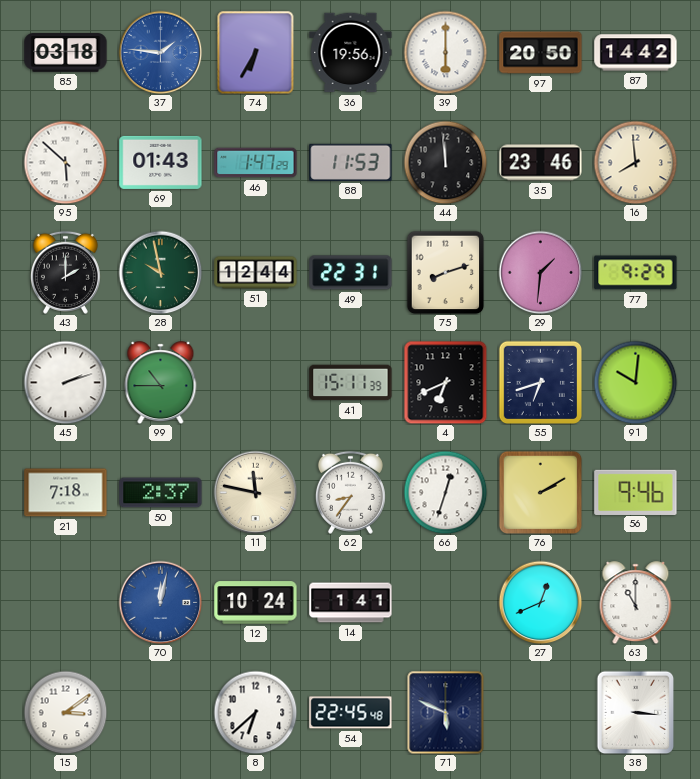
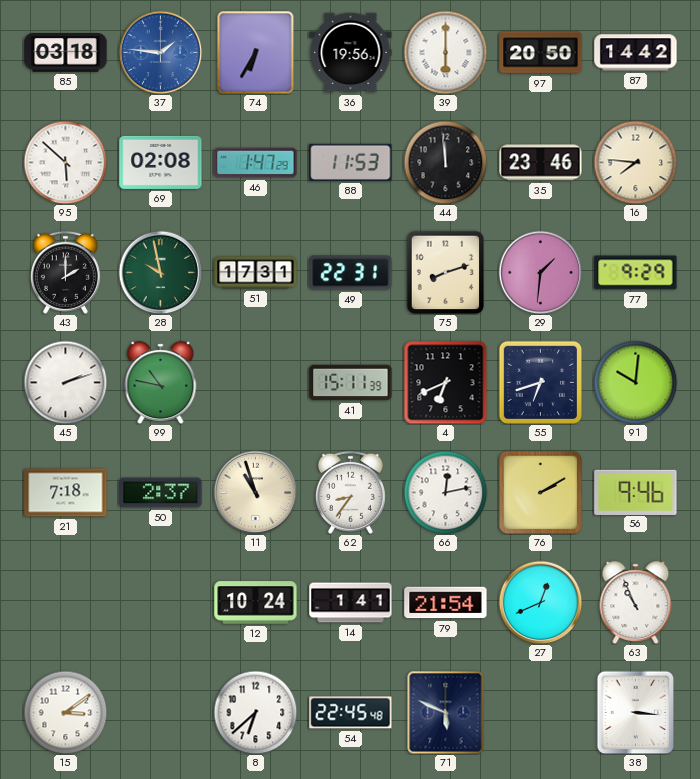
69: 01:43 -> 02:08 (161, 162)
16: 7:59 -> 7:46 (635, 162)
51: 12:44 -> 17:31 (256, 273)
99: 10:45 -> 10:47 (161, 383)
11: 11:47 -> 10:57 (255, 492)
66: 12:33 -> 12:13 (445, 492)
70: 12:02 -> none (160, 602)
79: none -> 21:54 (446, 603)
63: 11:00 -> 10:56 (636, 603)
